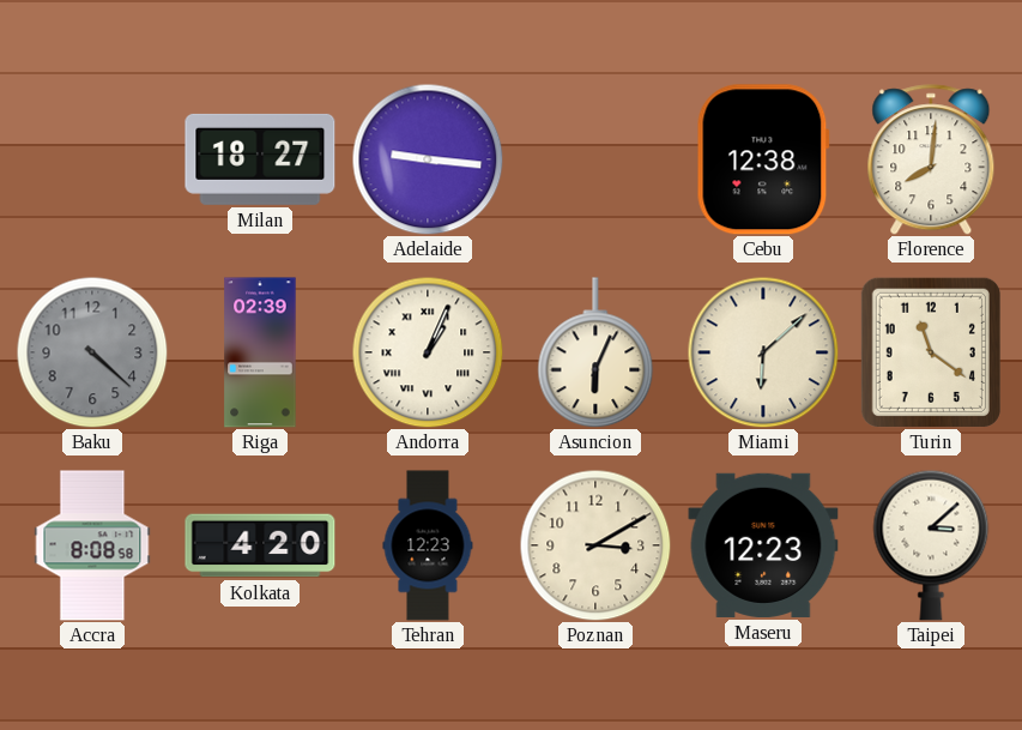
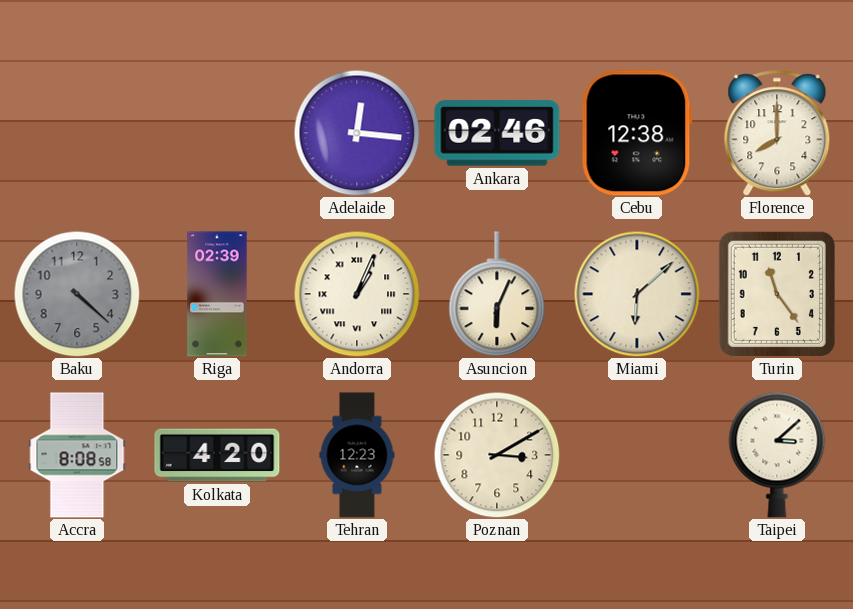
Milan: 18:27 -> none (260, 159)
Adelaide: 9:16 -> 12:16 (357, 133)
Ankara: none -> 02:46 (497, 133)
Florence: 8:01 -> 8:00 (777, 133)
Turin: 11:21 -> 11:24 (777, 294)
Maseru: 12:23 -> none (763, 545)
